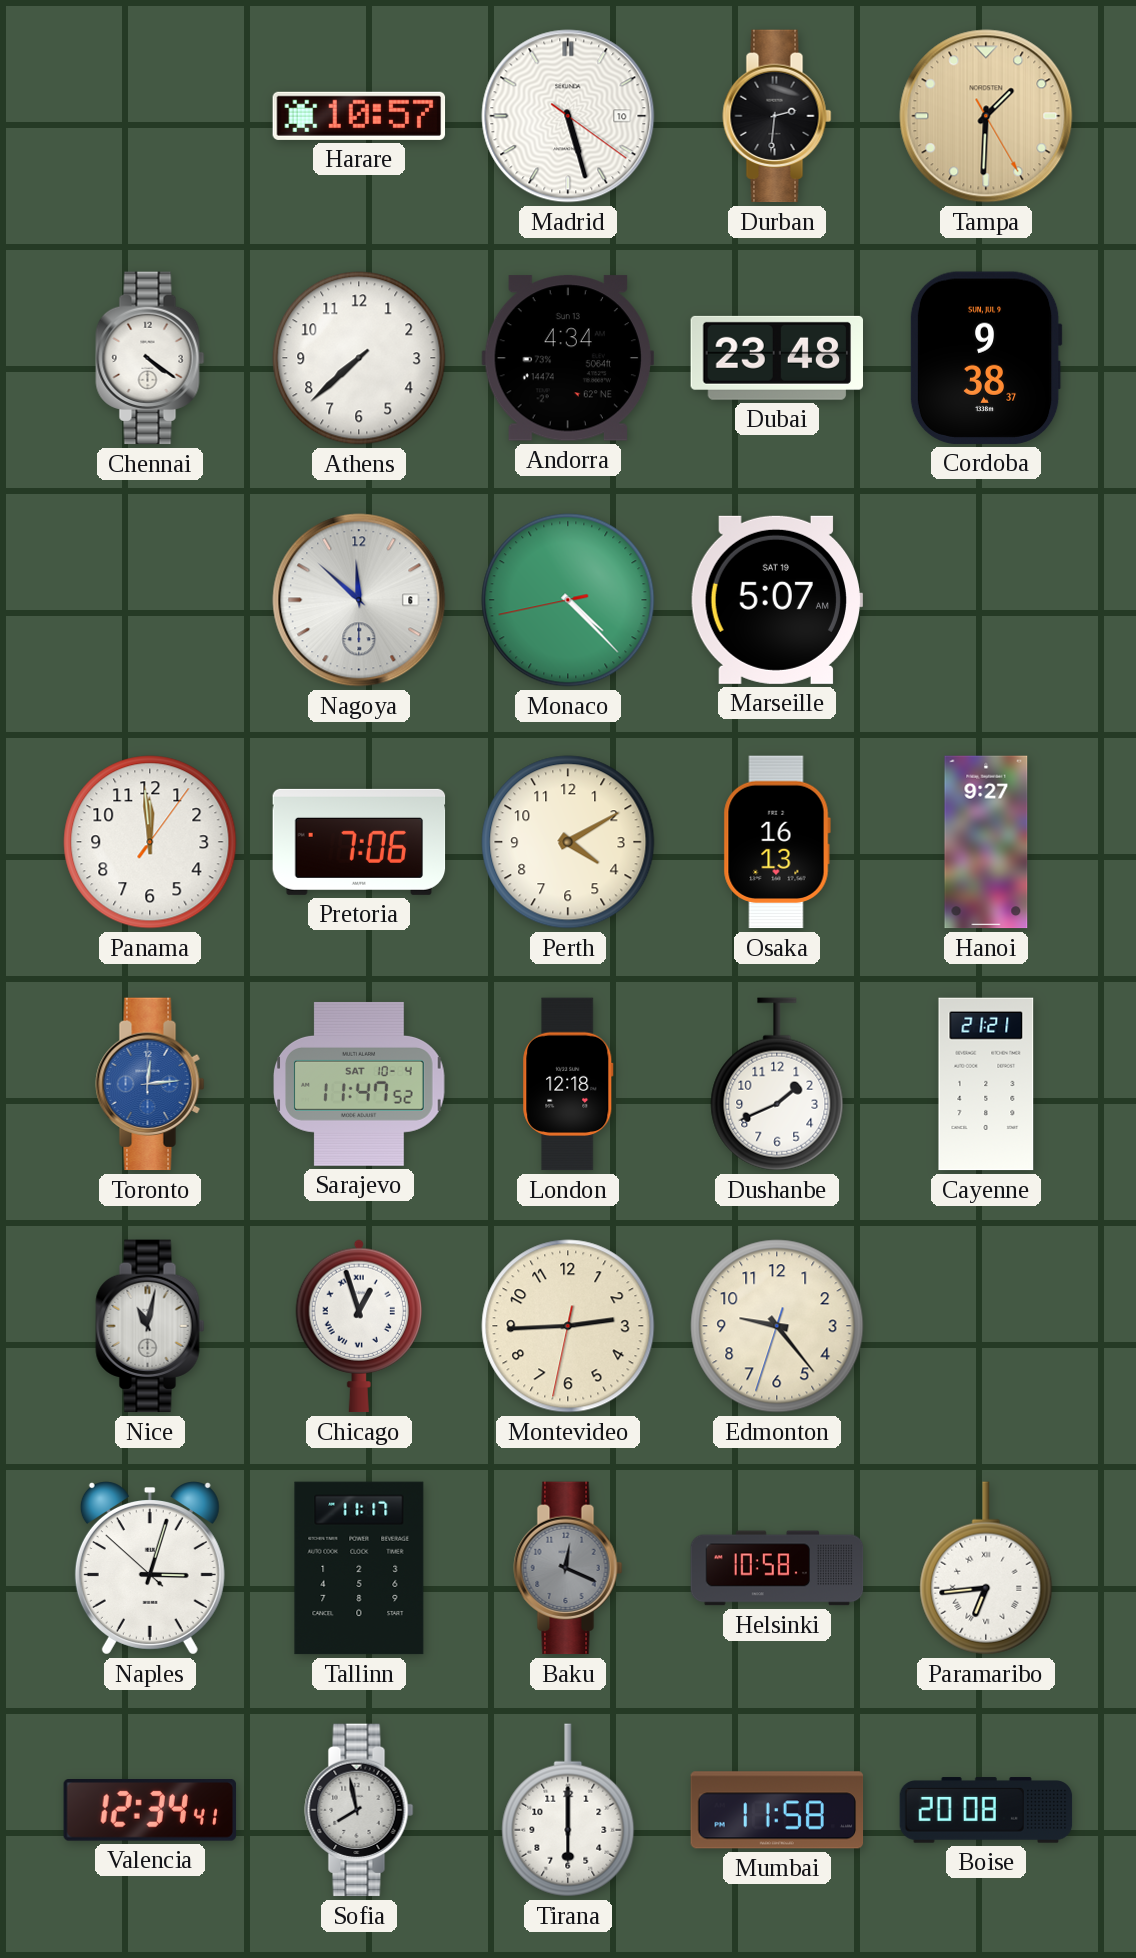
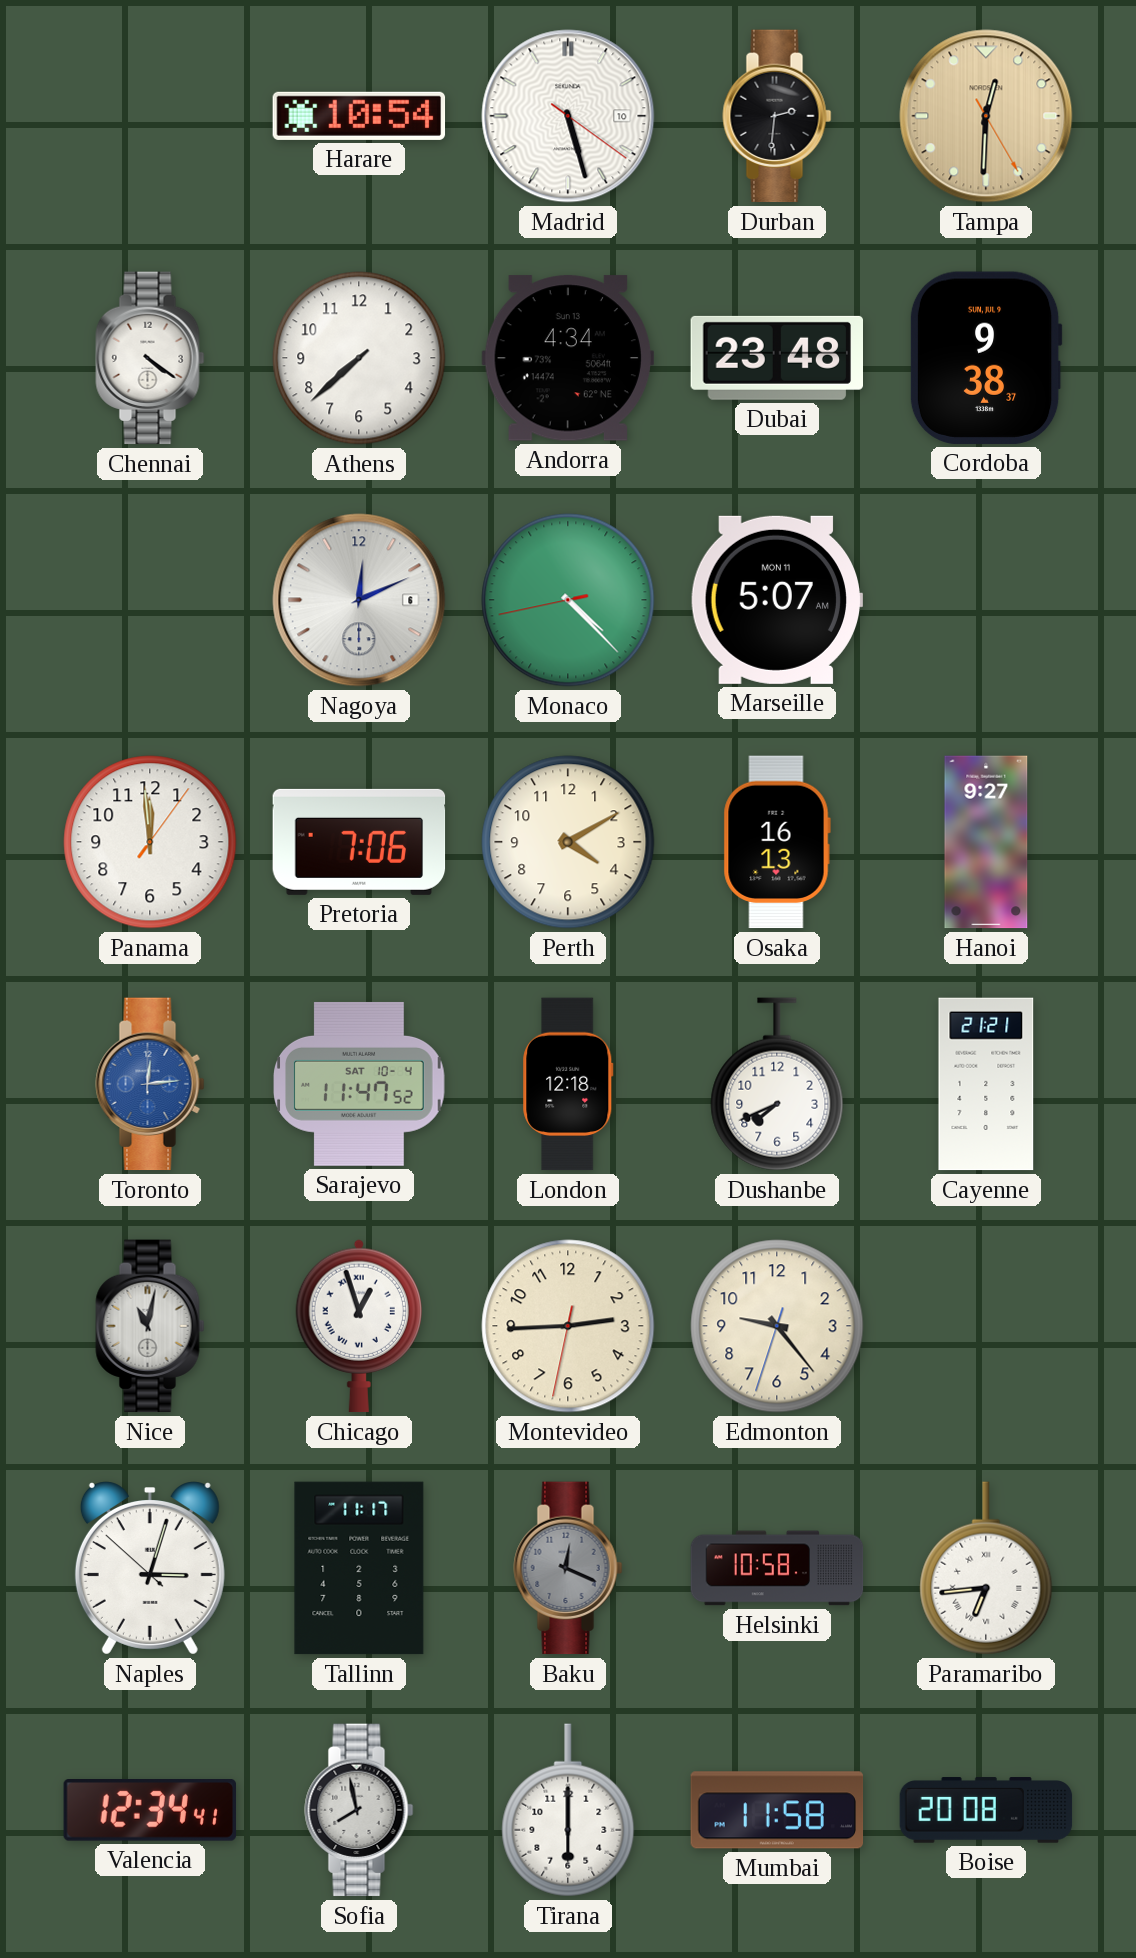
Harare: 10:57 -> 10:54 (359, 116)
Tampa: 1:30 -> 12:30 (986, 116)
Nagoya: 11:52 -> 12:11 (359, 600)
Marseille date: SAT 19 -> MON 11 (776, 600)
Dushanbe: 1:41 -> 7:41 (777, 1084)
